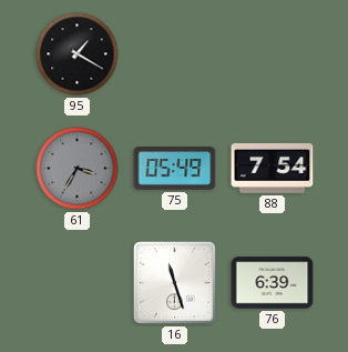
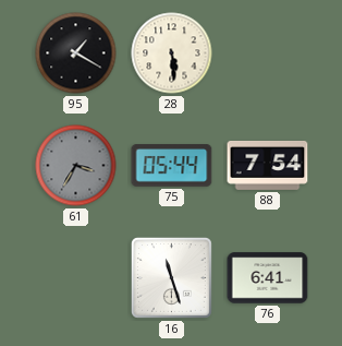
28: none -> 5:29 (172, 53)
75: 05:49 -> 05:44 (172, 166)
76: 6:39 -> 6:41 (268, 278)
